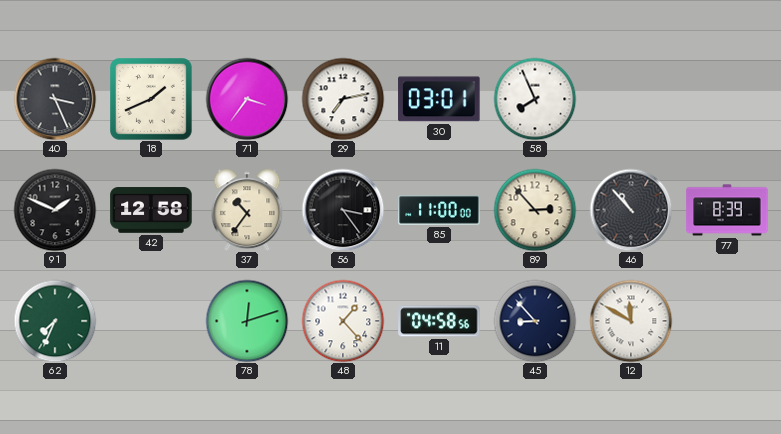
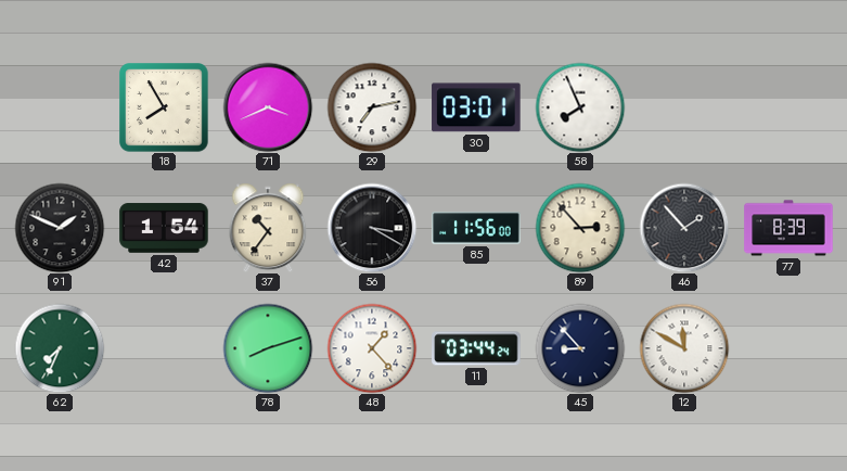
40: 3:26 -> none (55, 99)
18: 1:41 -> 7:55 (165, 109)
71: 3:36 -> 3:41 (268, 107)
42: 12:58 -> 1:54 (164, 228)
56: 3:24 -> 3:20 (372, 228)
85: 11:00 -> 11:56 (476, 228)
46: 10:53 -> 1:53 (684, 228)
78: 12:12 -> 8:12 (268, 348)
11: 04:58 -> 03:44 (476, 348)
